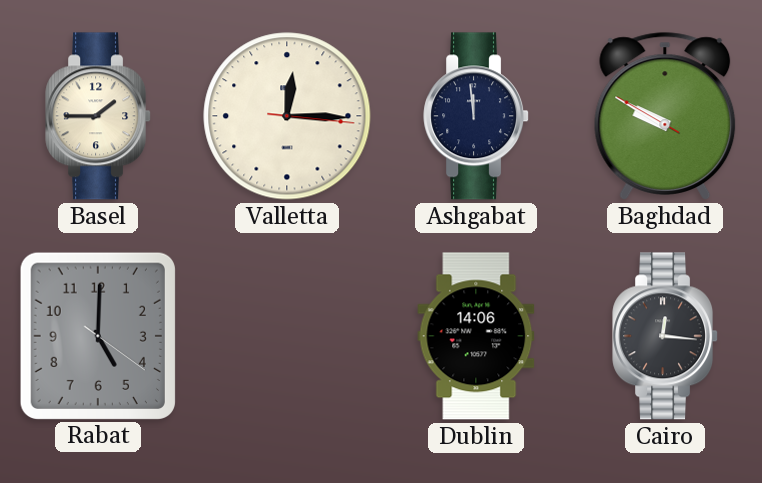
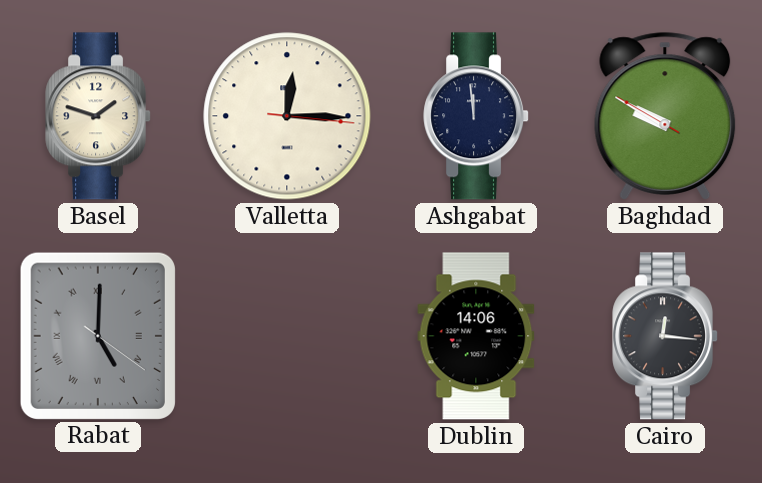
Basel: 1:45 -> 1:48 (99, 116)
Rabat numerals: Arabic -> Roman (98, 335)
